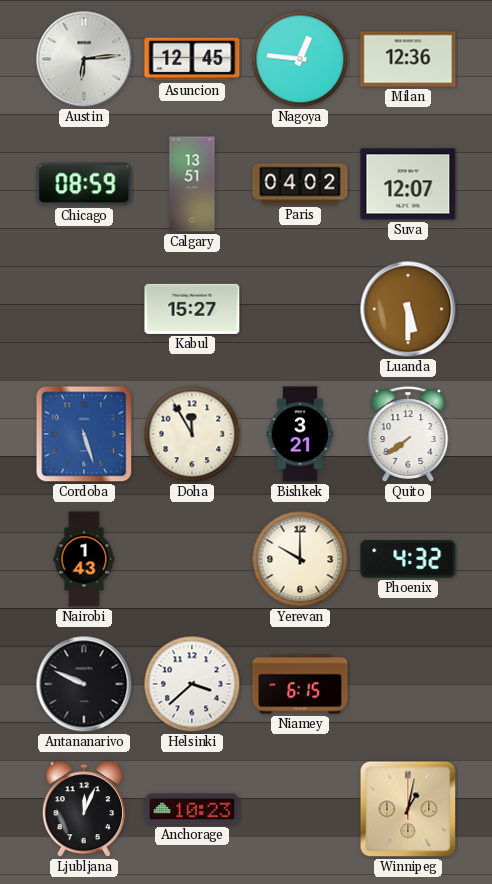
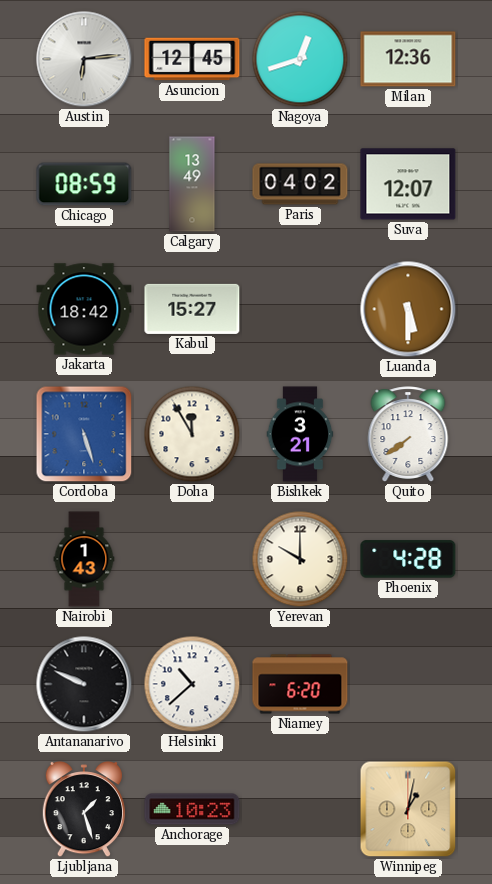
Nagoya: 12:46 -> 12:42 (300, 59)
Calgary: 13:51 -> 13:49 (192, 184)
Jakarta: none -> 18:42 (84, 309)
Phoenix: 4:32 -> 4:28 (408, 559)
Helsinki: 3:38 -> 10:38 (192, 684)
Niamey: 6:15 -> 6:20 (300, 684)
Ljubljana: 12:04 -> 1:27 (84, 810)
